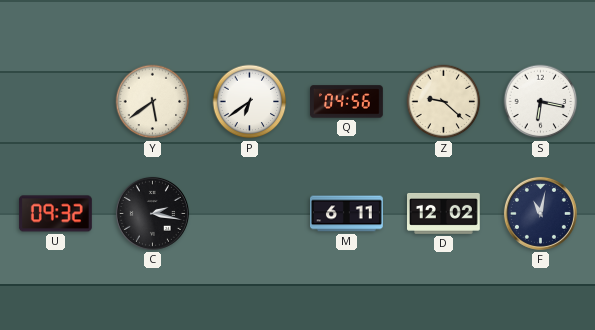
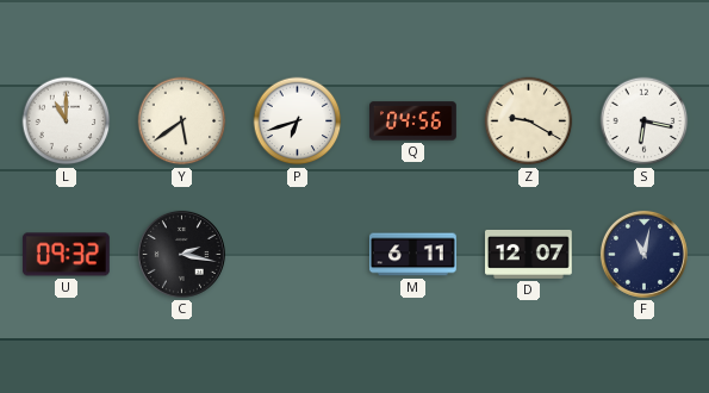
L: none -> 11:00 (67, 121)
P: 6:39 -> 6:42 (298, 121)
Z: 9:22 -> 9:20 (529, 121)
D: 12:02 -> 12:07 (529, 254)
